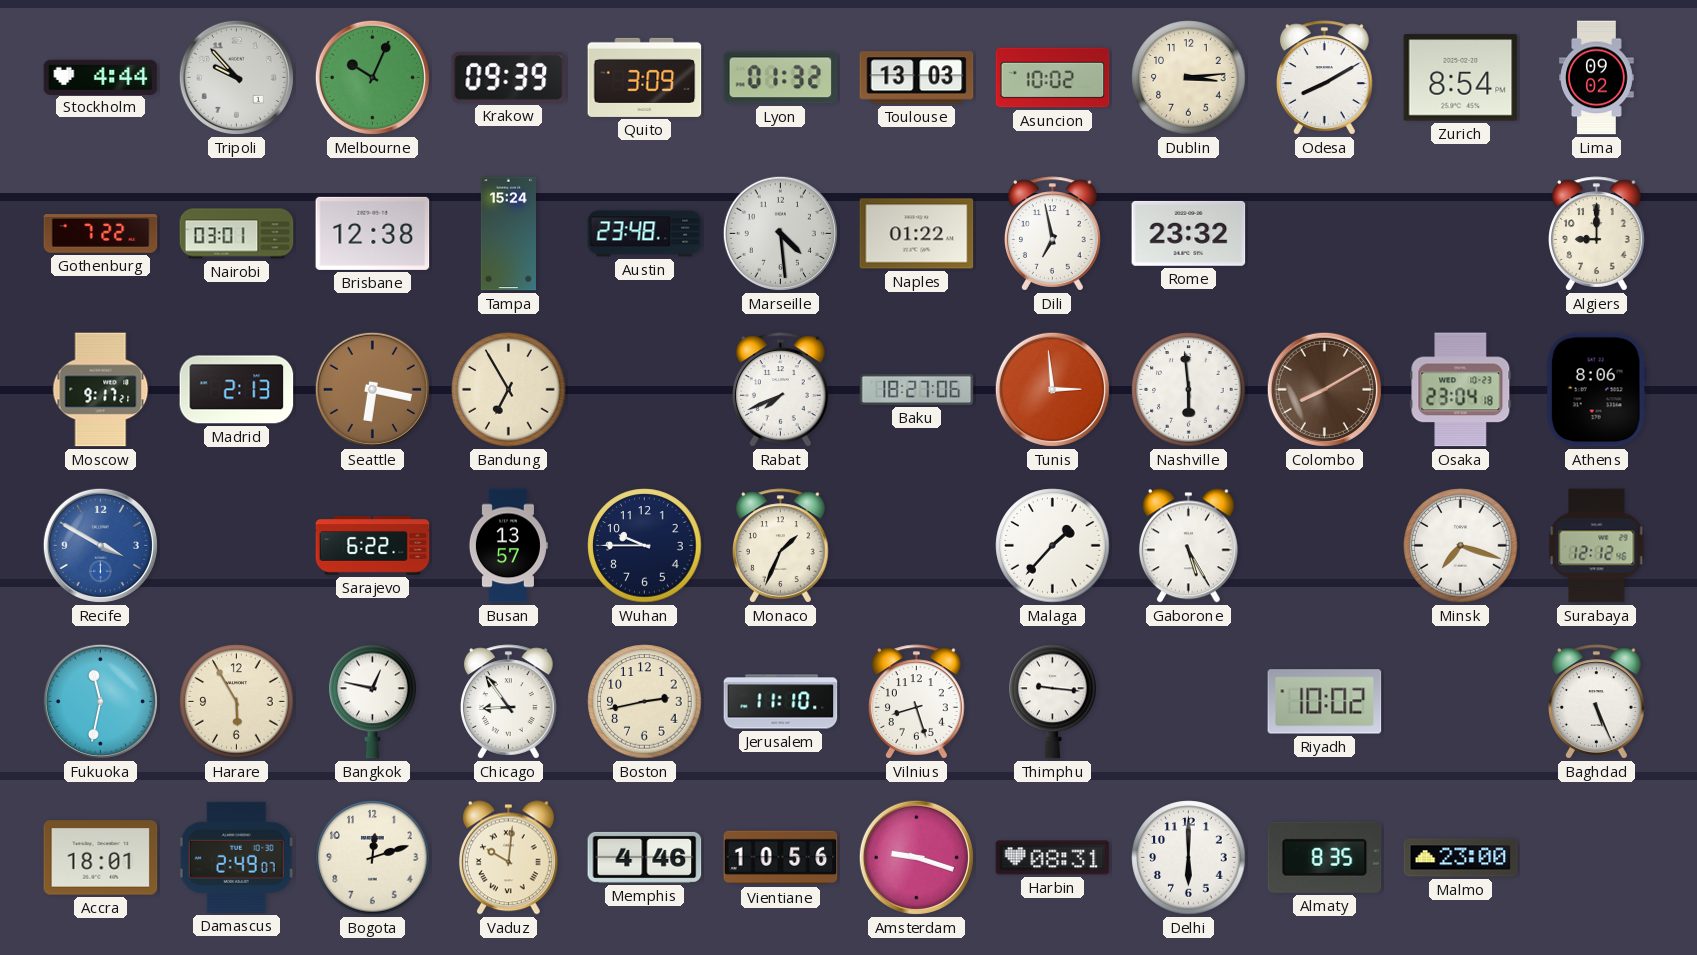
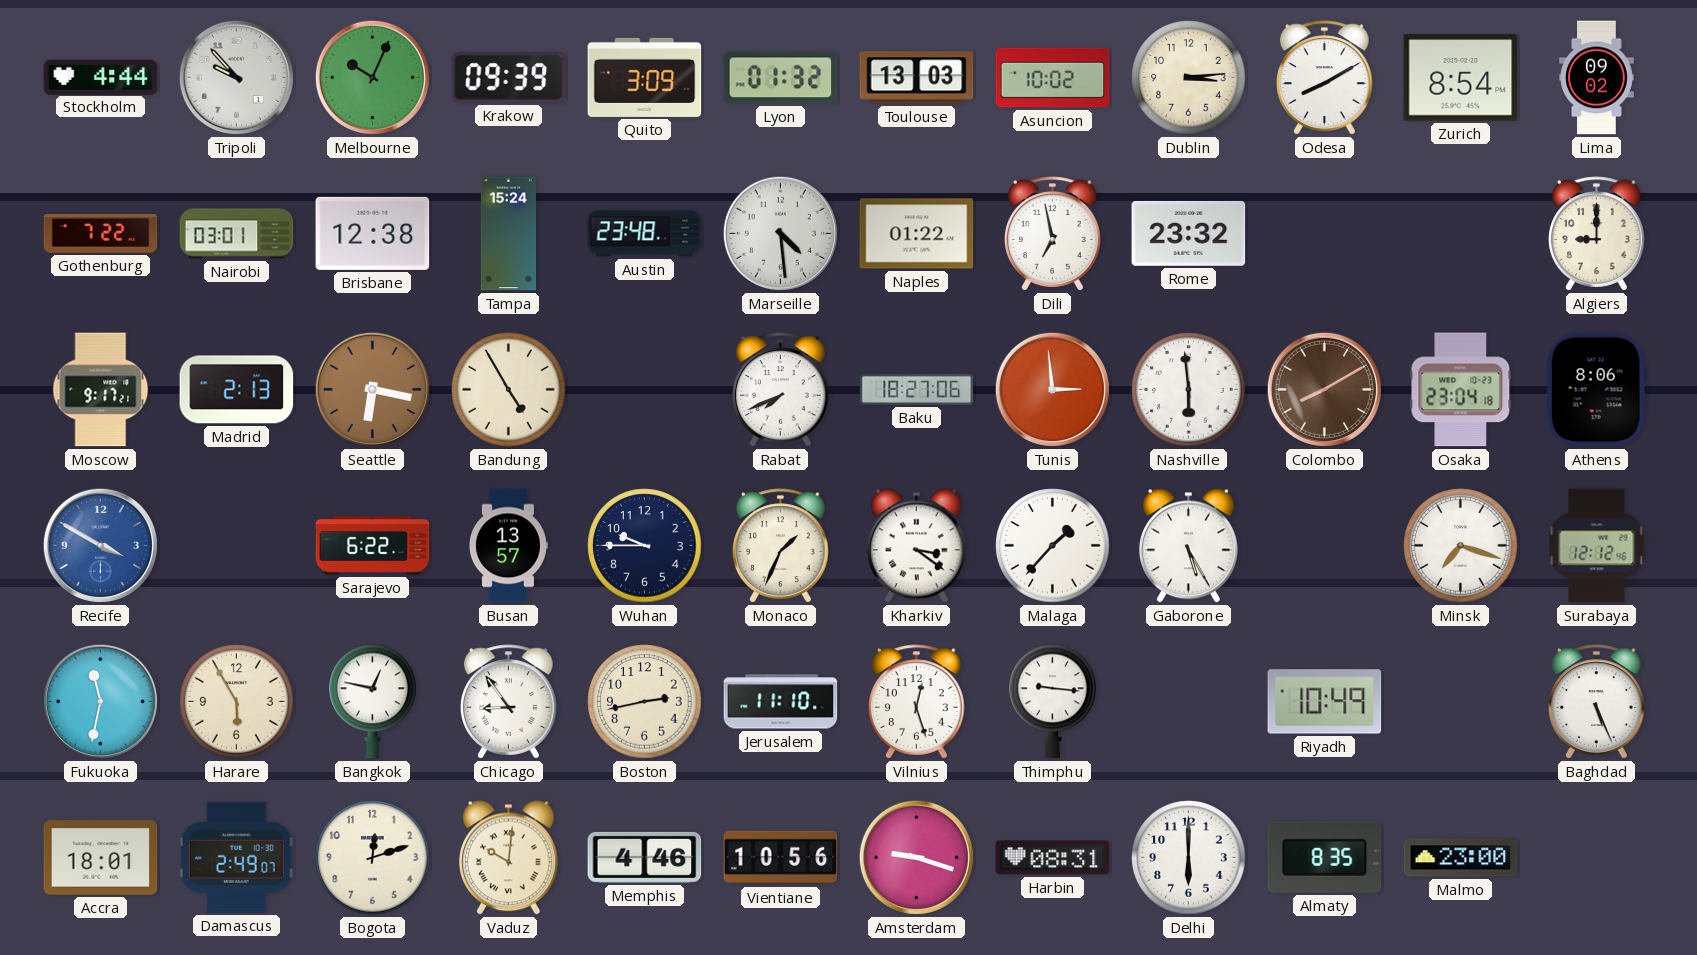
Bandung: 6:55 -> 4:55 (509, 390)
Kharkiv: none -> 3:21 (916, 546)
Vilnius: 8:27 -> 12:27 (917, 702)
Riyadh: 10:02 -> 10:49 (1325, 702)
